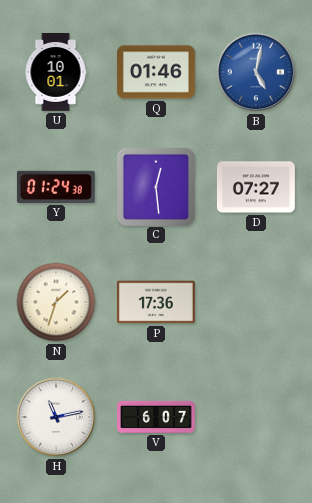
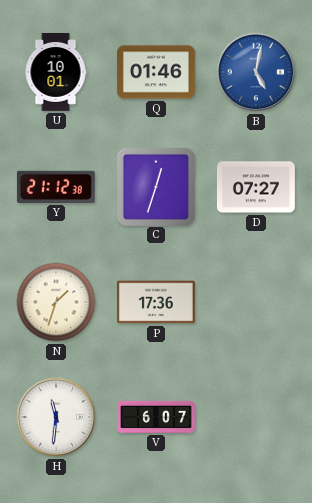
Y: 01:24 -> 21:12 (56, 187)
C: 12:29 -> 12:33 (155, 186)
H: 11:13 -> 11:31 (56, 417)
